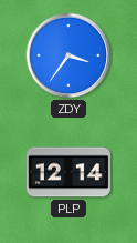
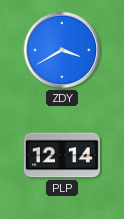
ZDY: 3:36 -> 3:40 (62, 50)
